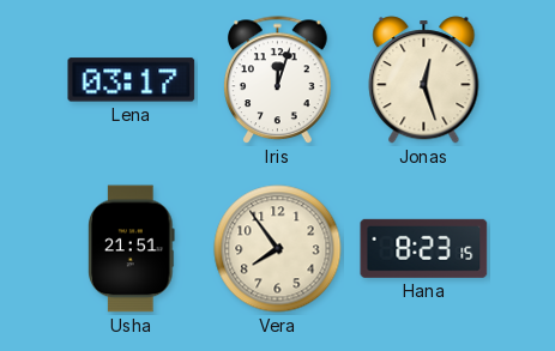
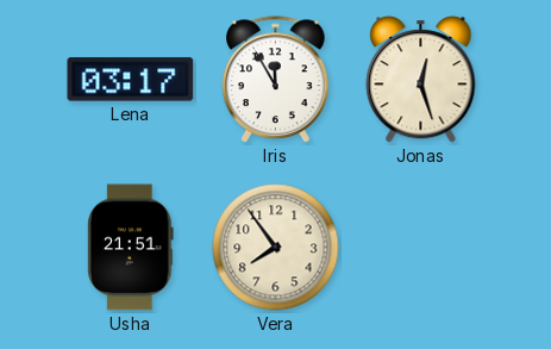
Iris: 12:03 -> 11:55 (276, 80)
Hana: 8:23 -> none (424, 248)
